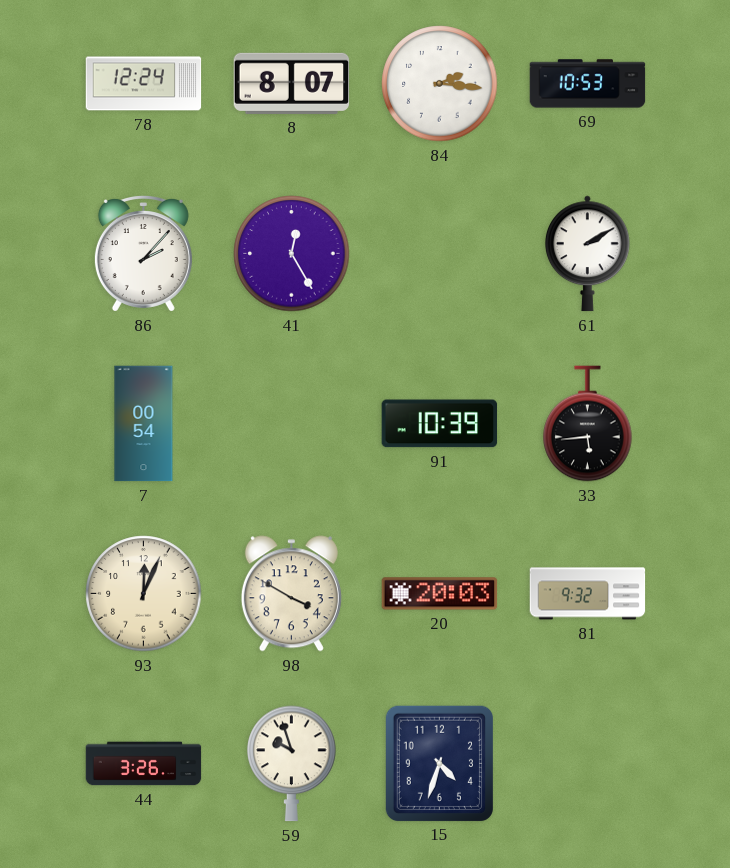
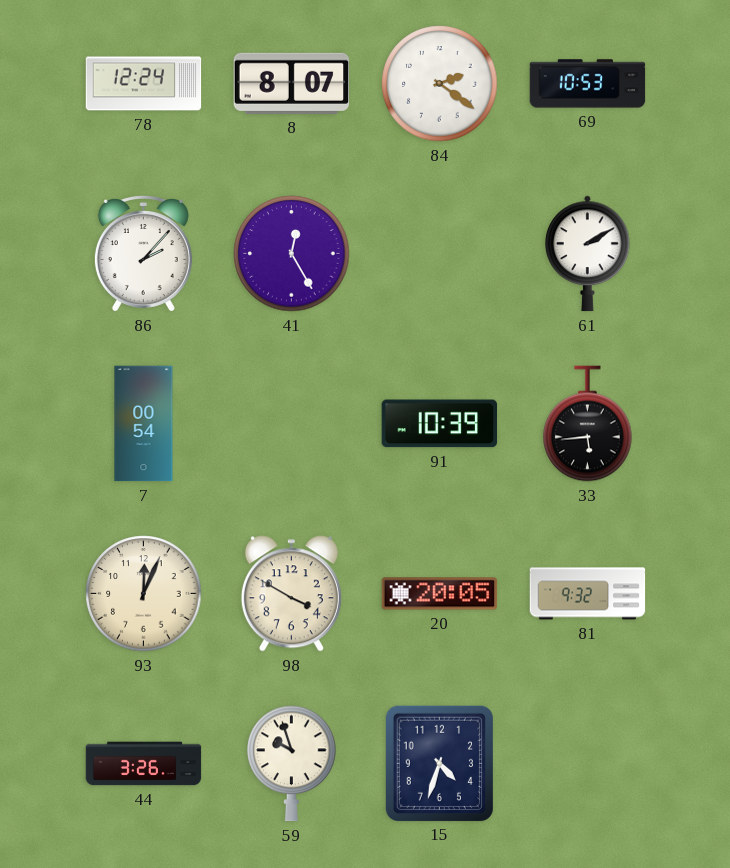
84: 2:16 -> 2:21 (440, 84)
20: 20:03 -> 20:05 (440, 594)
